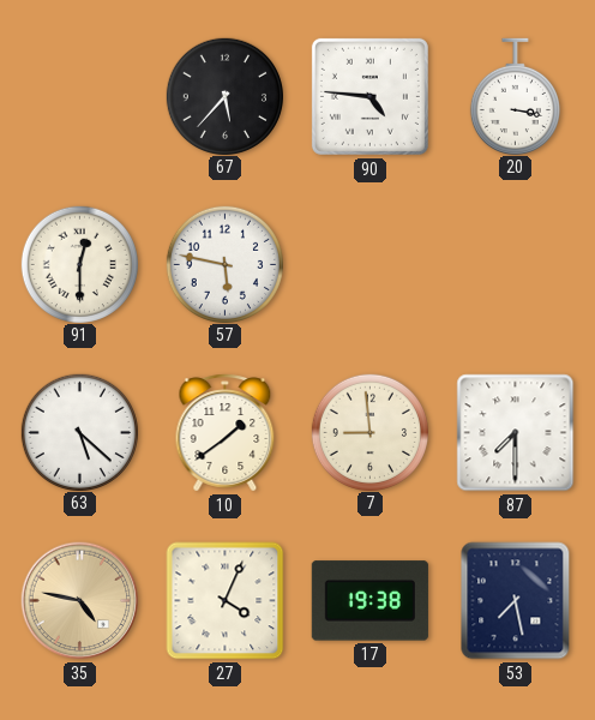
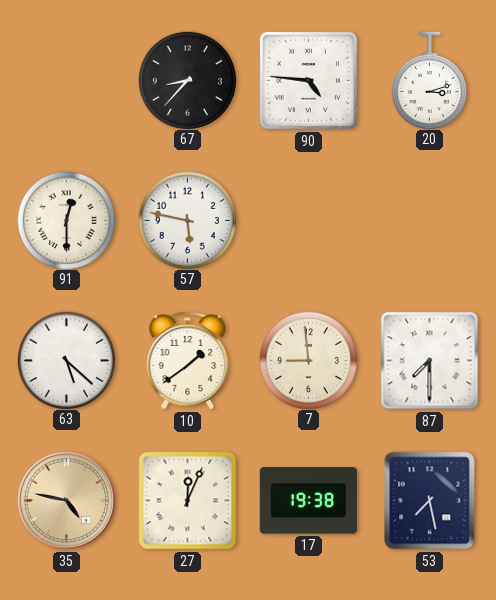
67: 5:37 -> 8:37 (187, 80)
20: 3:17 -> 3:12 (429, 80)
27: 4:04 -> 12:04 (188, 501)
